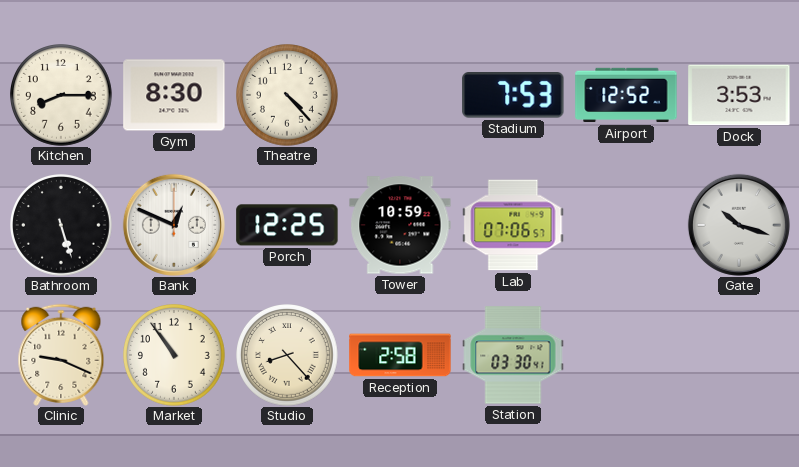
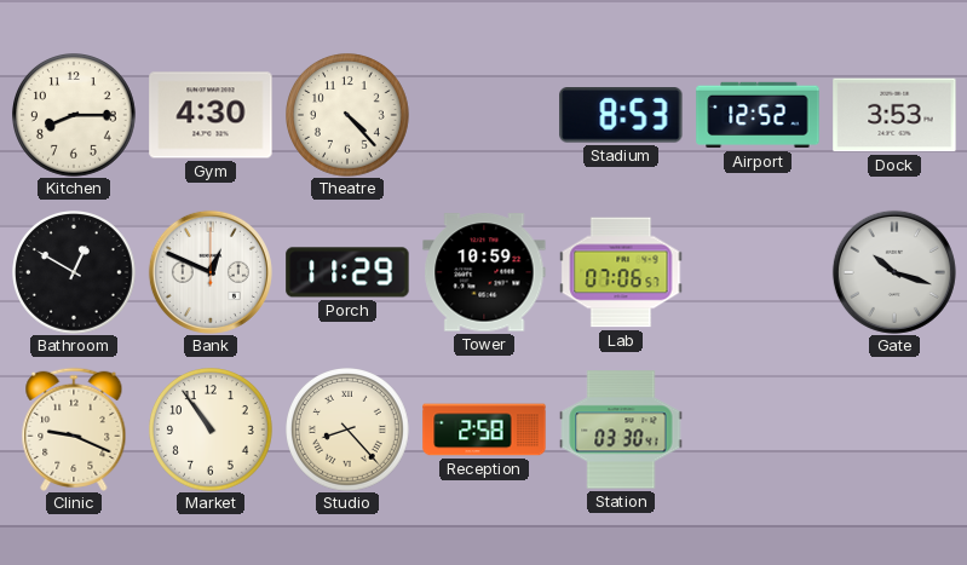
Gym: 8:30 -> 4:30 (211, 115)
Stadium: 7:53 -> 8:53 (621, 116)
Bathroom: 5:27 -> 12:50 (75, 273)
Porch: 12:25 -> 11:29 (347, 272)
